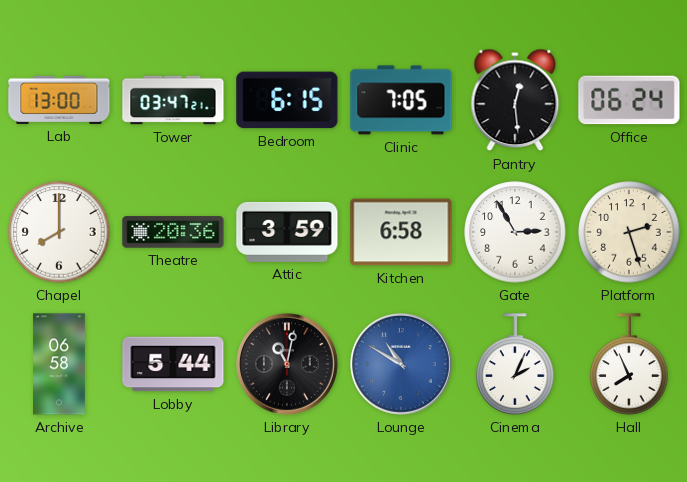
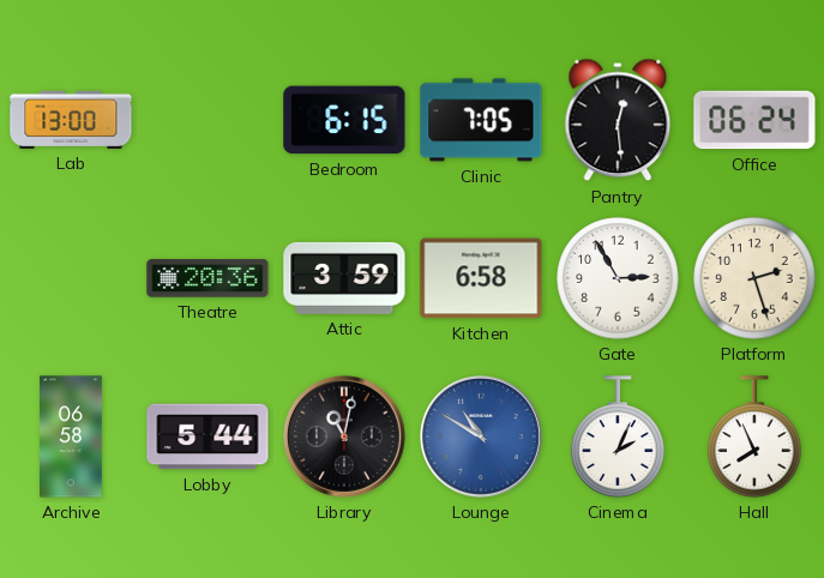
Tower: 03:47 -> none (173, 100)
Chapel: 8:00 -> none (59, 232)
